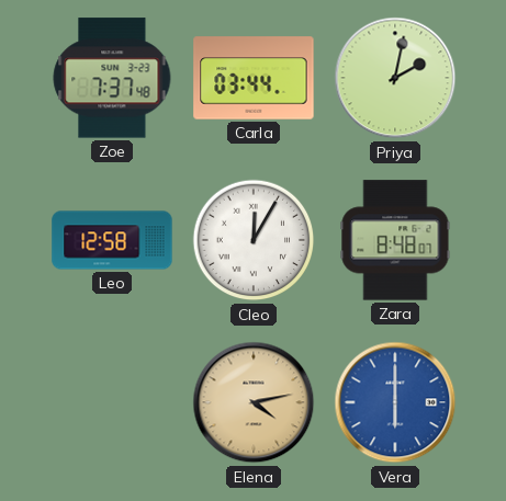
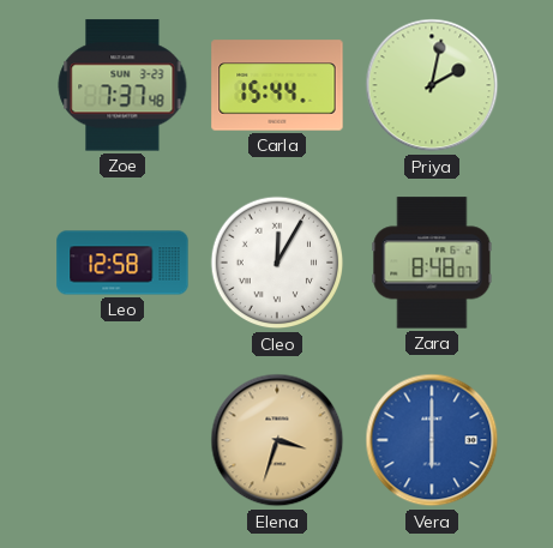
Carla: 03:44 -> 15:44 (277, 85)
Elena: 4:13 -> 3:33 (277, 440)
